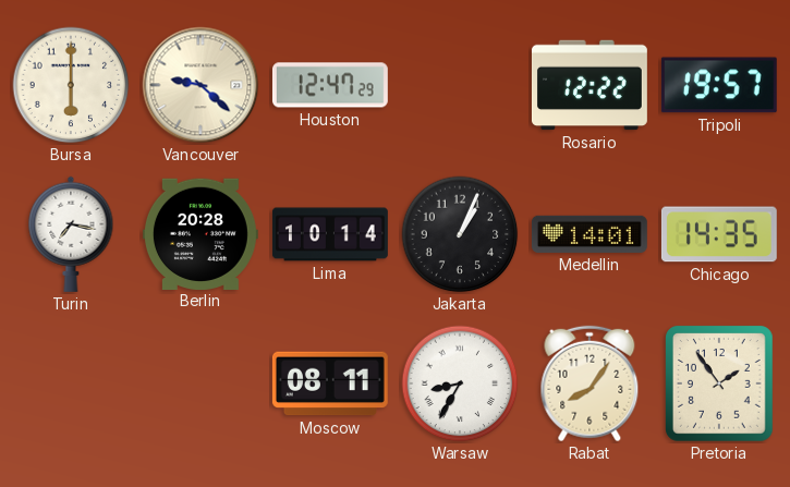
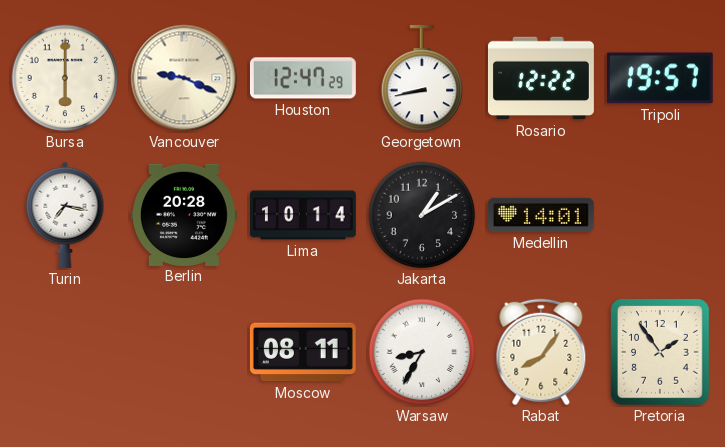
Vancouver: 9:22 -> 9:19 (184, 78)
Georgetown: none -> 8:43 (422, 78)
Jakarta: 1:04 -> 1:10 (422, 215)
Chicago: 14:35 -> none (719, 234)
